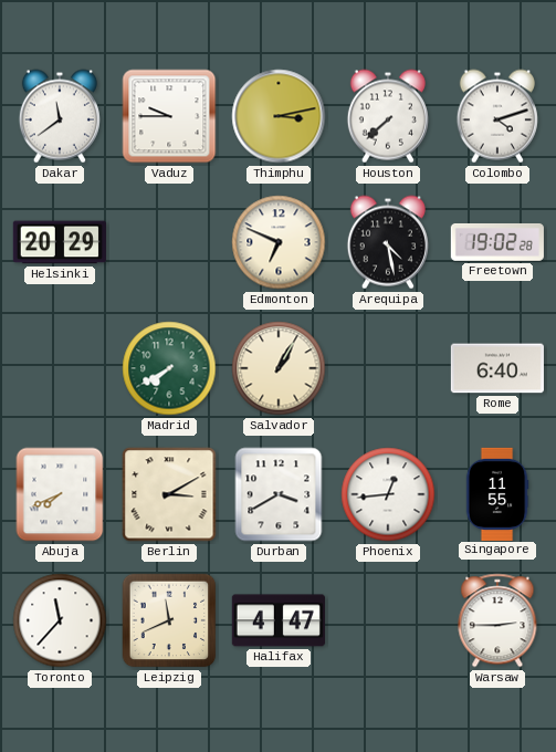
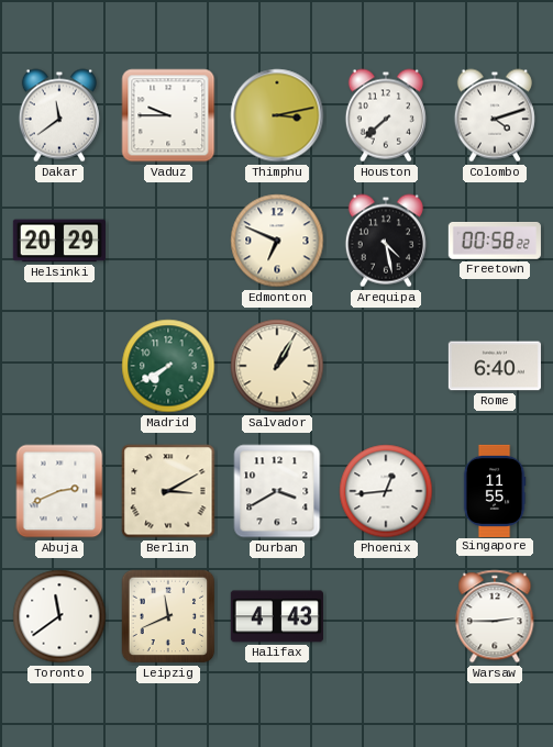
Freetown: 19:02 -> 00:58 (495, 241)
Abuja: 7:41 -> 2:41 (59, 491)
Toronto: 11:37 -> 11:39 (59, 616)
Halifax: 4:47 -> 4:43 (277, 616)
